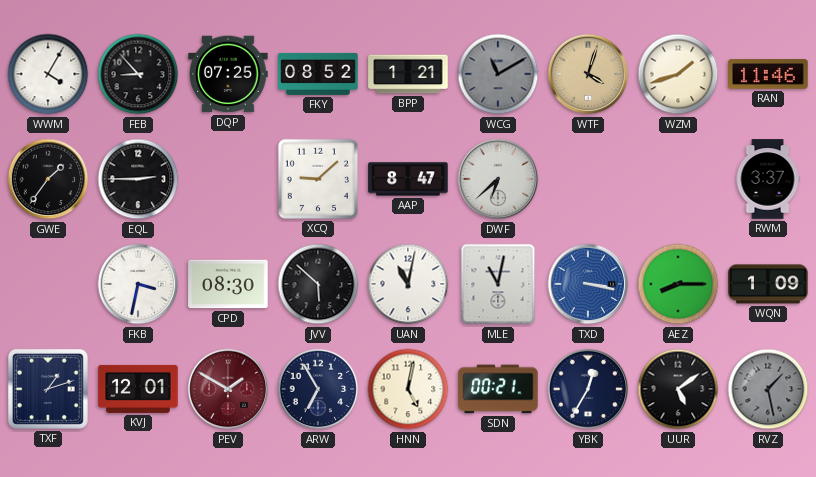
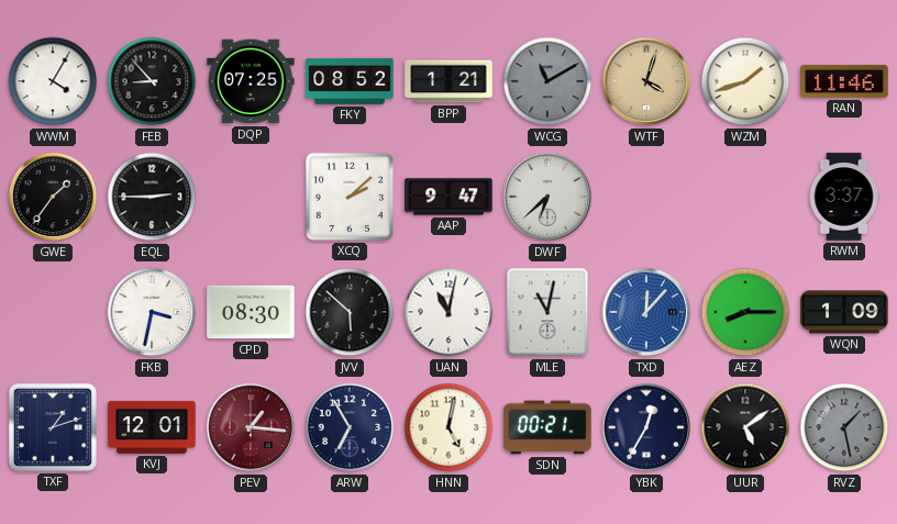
XCQ: 9:08 -> 2:08 (350, 197)
AAP: 8:47 -> 9:47 (449, 197)
TXD: 3:17 -> 12:07 (646, 312)
PEV: 1:50 -> 1:16 (251, 427)
